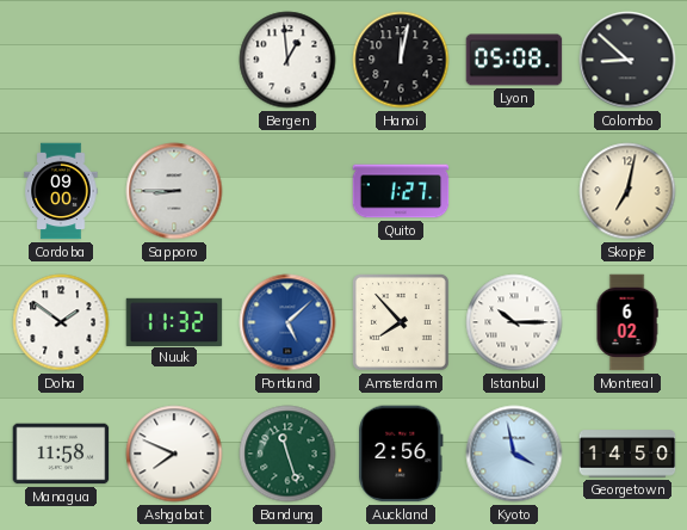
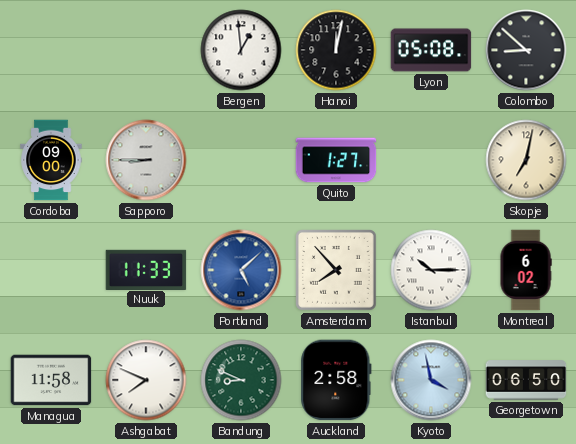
Doha: 1:51 -> none (61, 322)
Nuuk: 11:32 -> 11:33 (146, 269)
Bandung: 11:27 -> 8:49 (241, 380)
Auckland: 2:56 -> 2:58 (336, 380)
Georgetown: 14:50 -> 06:50 (526, 380)
